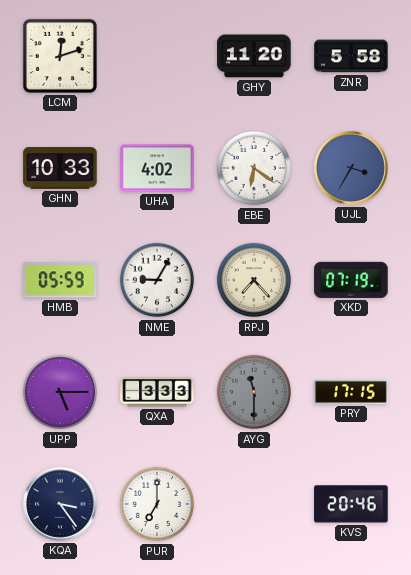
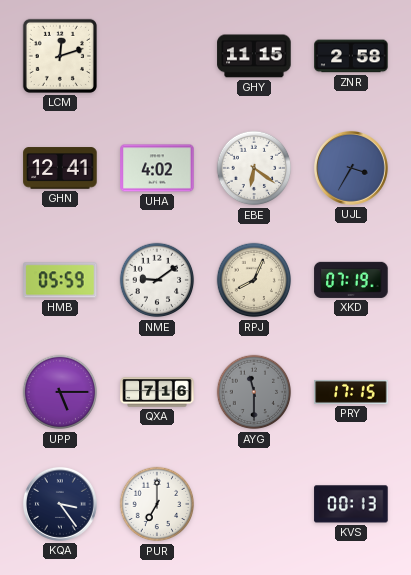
GHY: 11:20 -> 11:15 (254, 56)
ZNR: 5:58 -> 2:58 (351, 56)
GHN: 10:33 -> 12:41 (60, 168)
NME: 9:05 -> 9:09 (157, 280)
RPJ: 7:23 -> 8:04 (254, 280)
QXA: 3:33 -> 7:16 (157, 392)
KVS: 20:46 -> 00:13 (351, 504)
